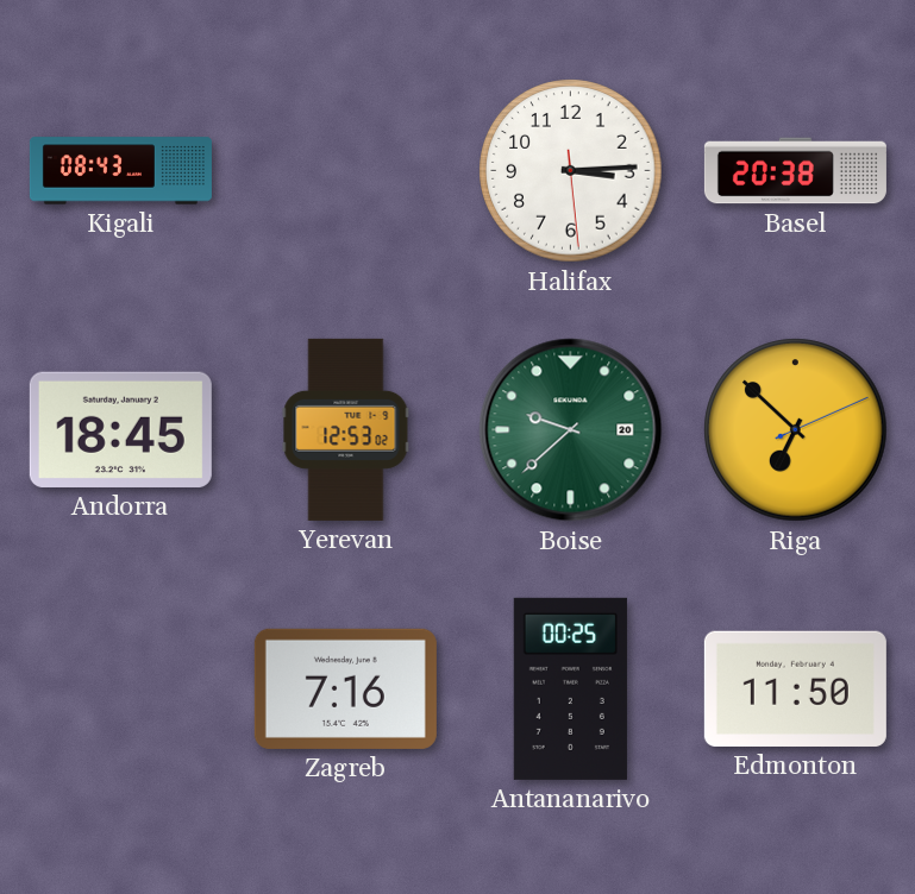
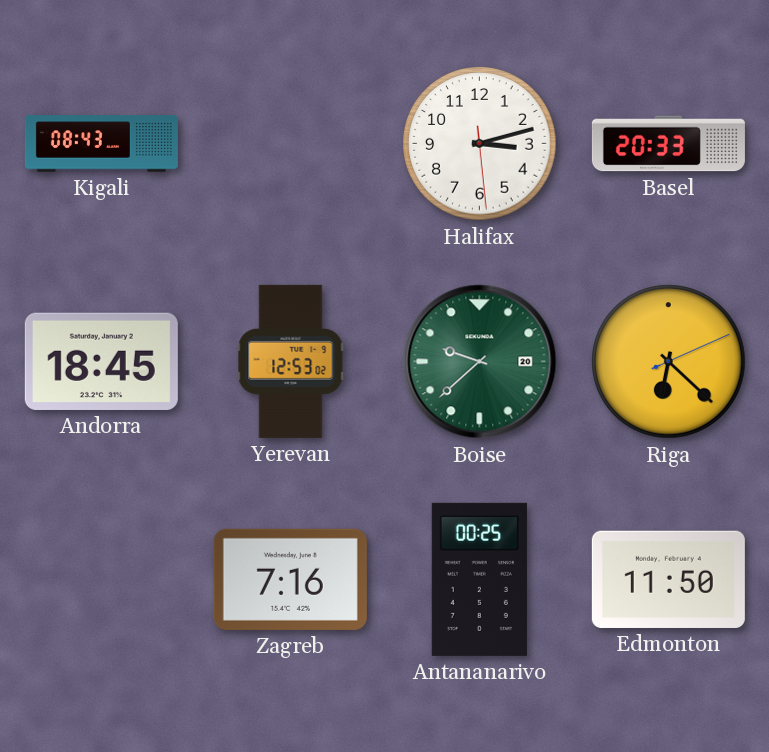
Halifax: 3:14 -> 3:12 (480, 144)
Basel: 20:38 -> 20:33 (668, 144)
Riga: 6:52 -> 6:22 (669, 362)
